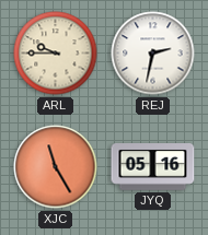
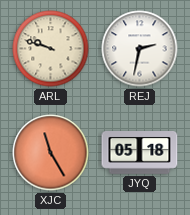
ARL: 9:45 -> 9:48 (51, 49)
JYQ: 05:16 -> 05:18 (140, 153)
